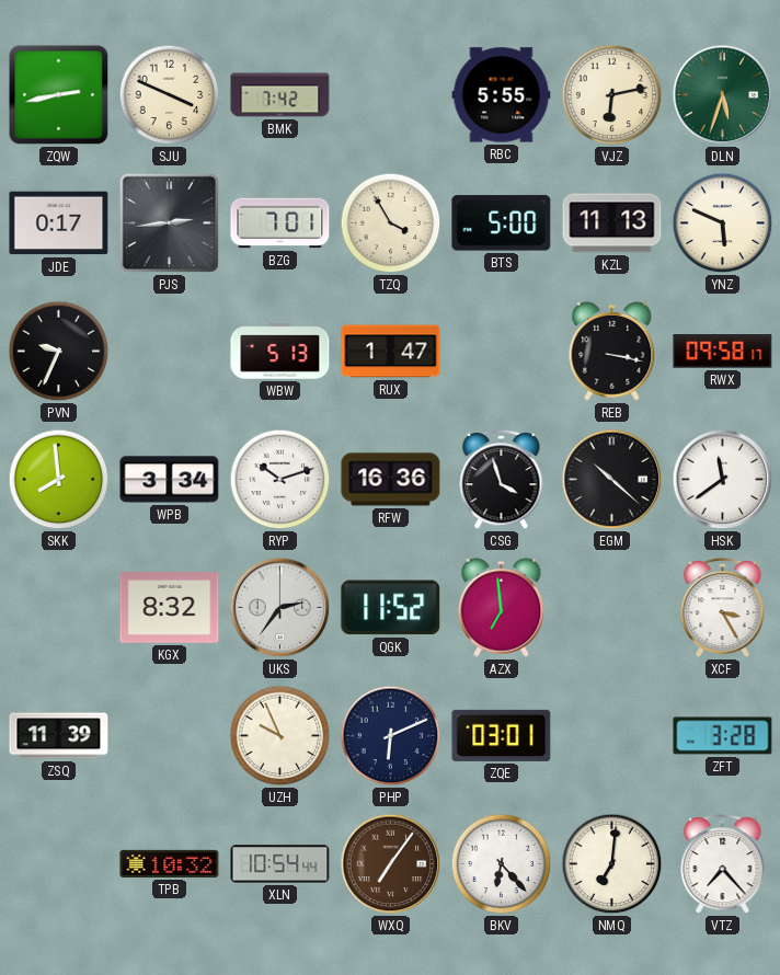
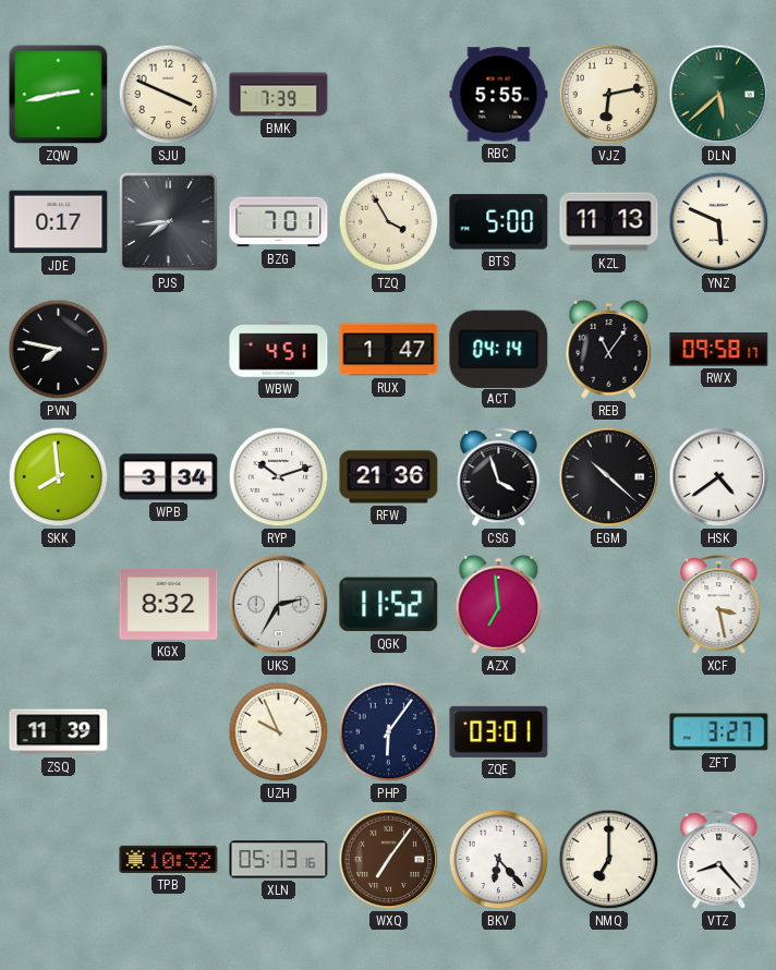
BMK: 7:42 -> 7:39 (279, 95)
DLN: 5:33 -> 5:38 (719, 95)
PJS: 2:44 -> 7:44 (168, 221)
PVN: 9:34 -> 7:47 (59, 350)
WBW: 5:13 -> 4:51 (279, 350)
ACT: none -> 04:14 (499, 349)
REB: 3:17 -> 11:06 (609, 349)
RFW: 16:36 -> 21:36 (389, 477)
HSK: 11:39 -> 4:39 (719, 477)
UKS: 2:36 -> 2:35 (279, 605)
XCF: 3:25 -> 3:28 (719, 604)
PHP: 6:11 -> 6:06 (389, 732)
ZFT: 3:28 -> 3:27 (719, 732)
XLN: 10:54 -> 05:13 (279, 860)
NMQ: 7:01 -> 7:00 (609, 860)
VTZ: 7:23 -> 8:23 (719, 859)
